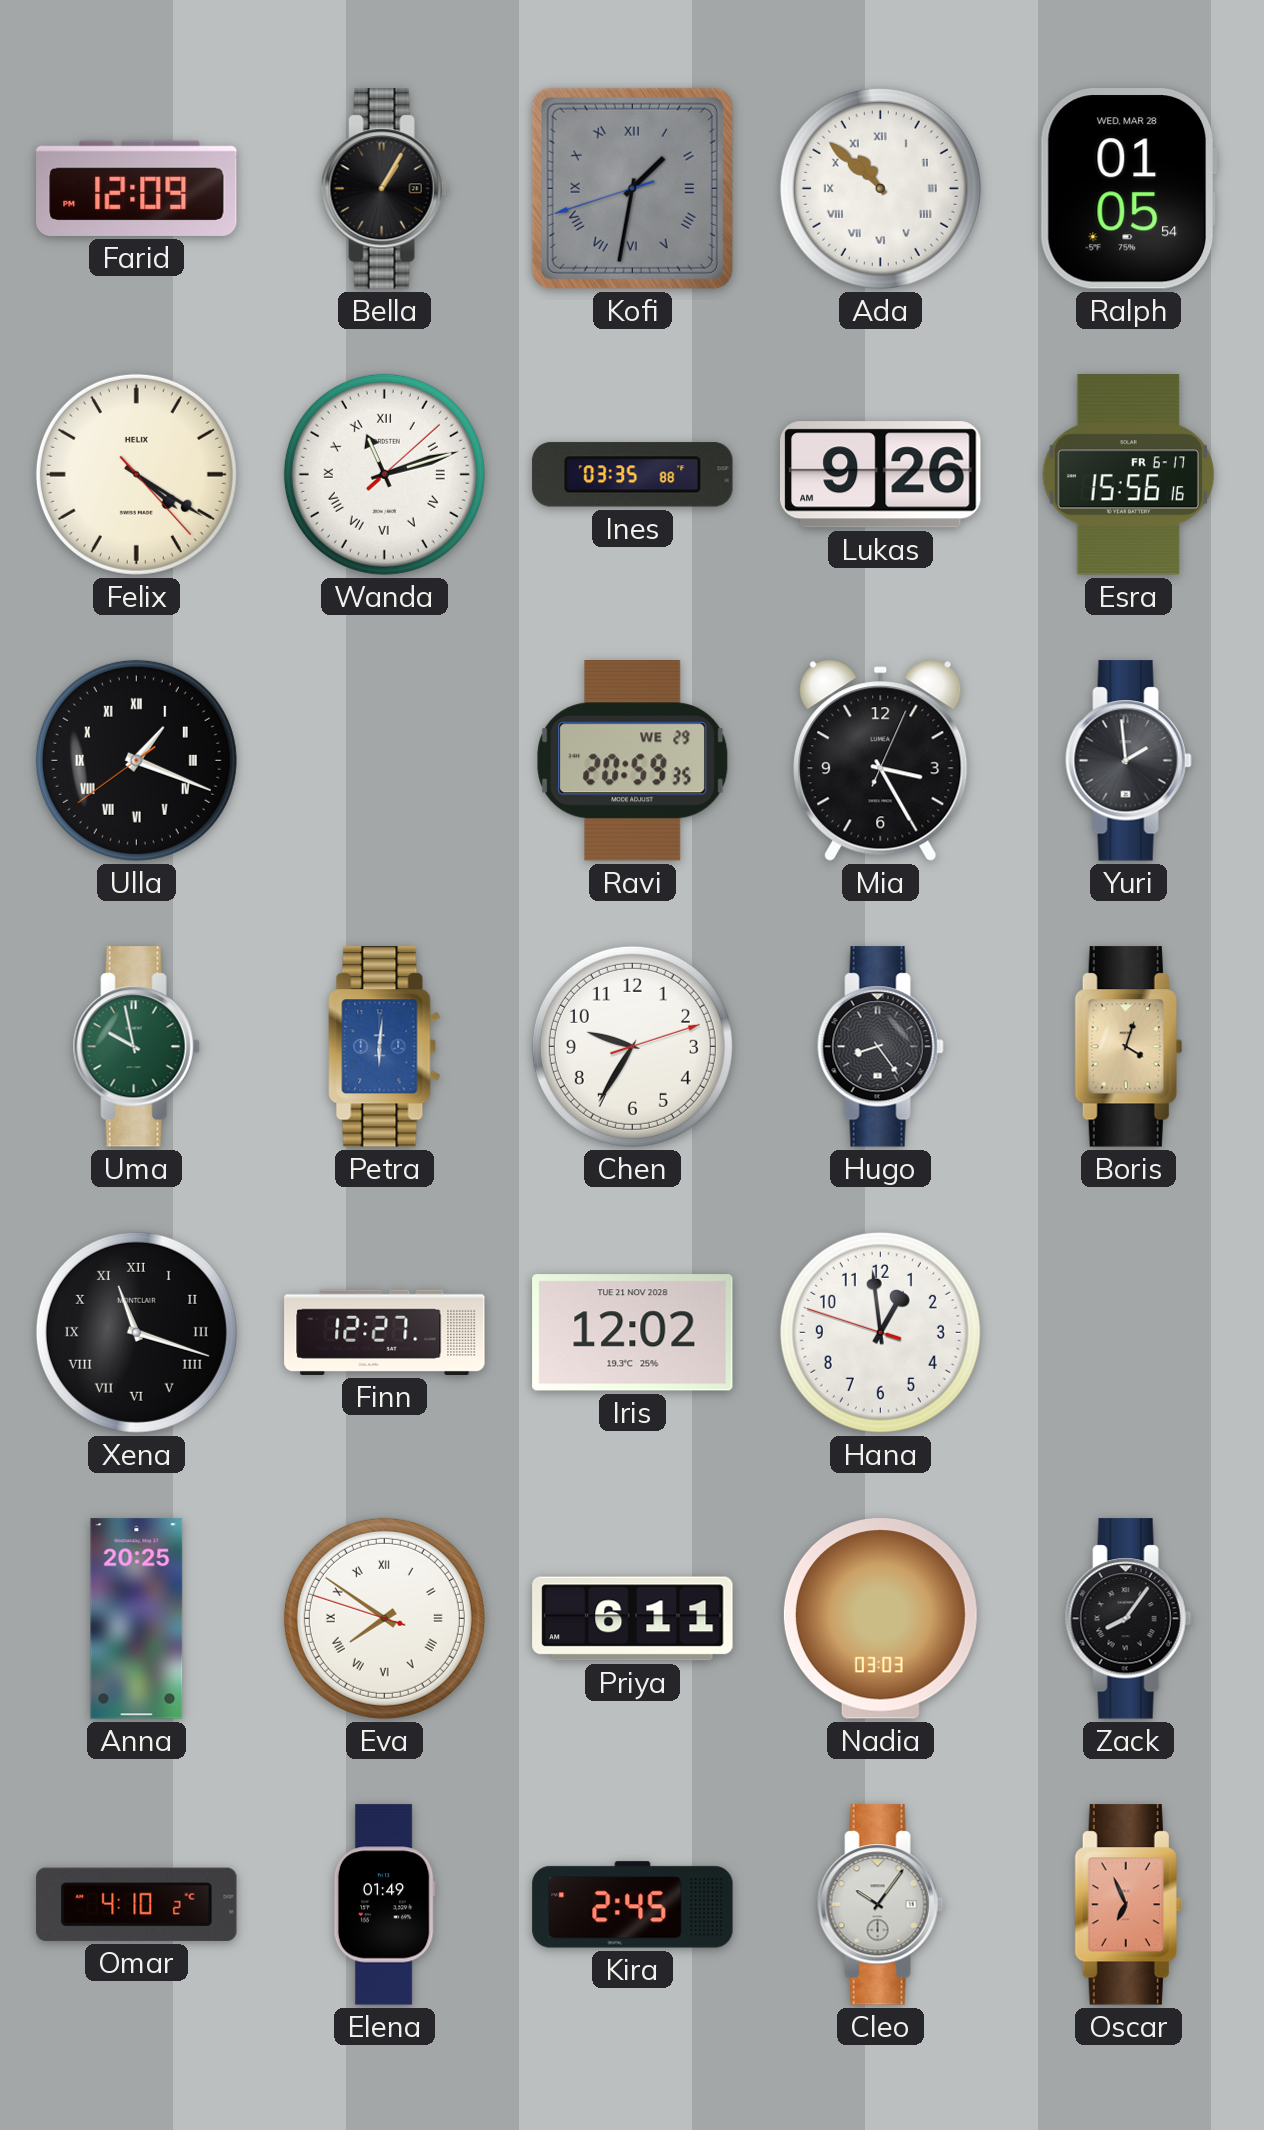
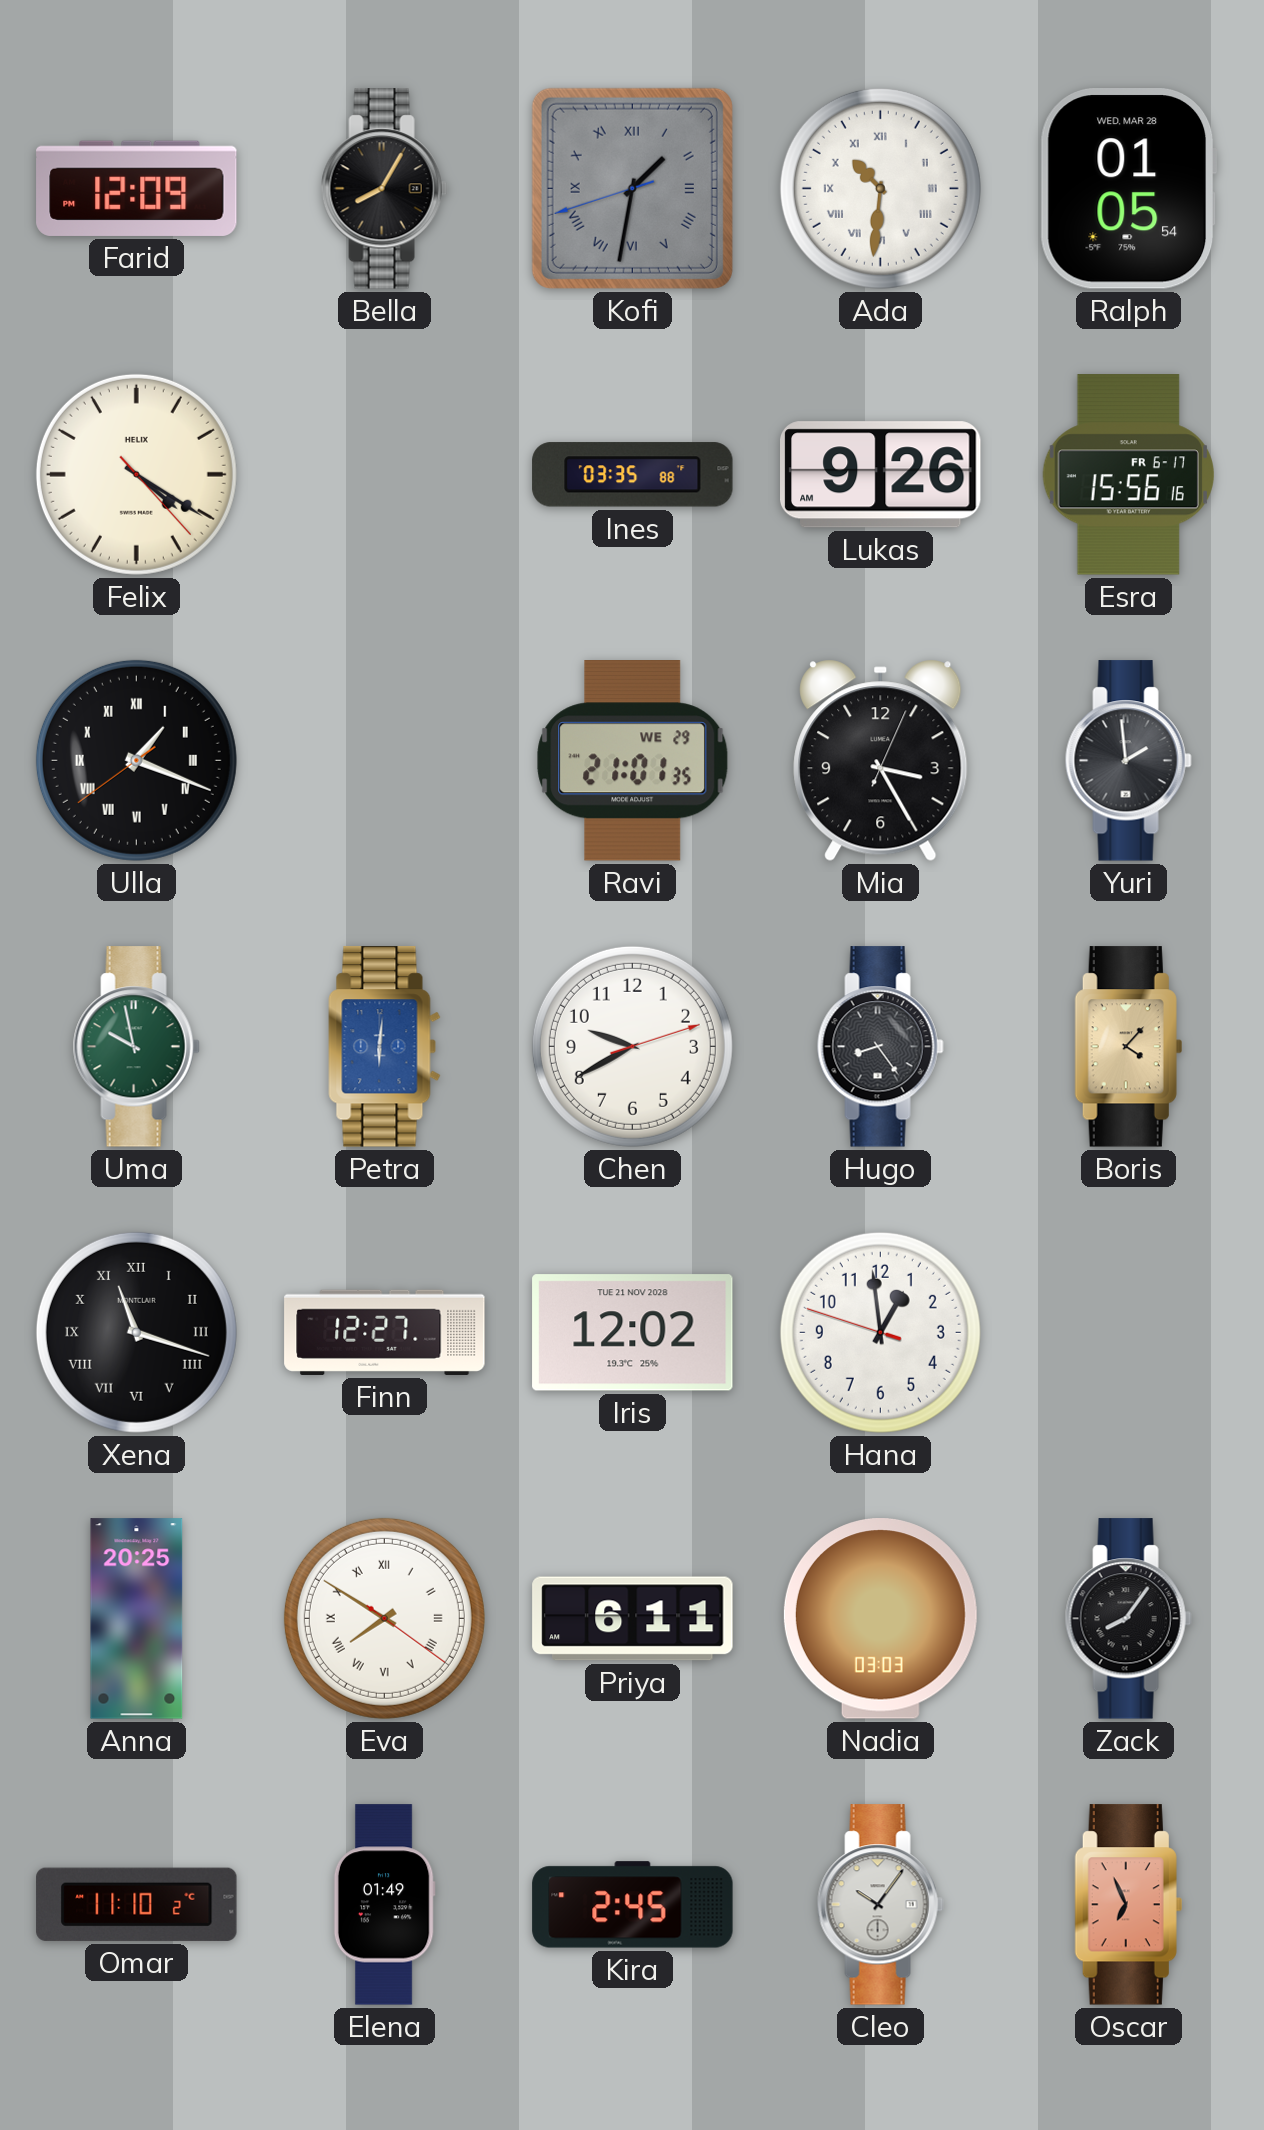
Bella: 1:05 -> 8:05 (384, 189)
Ada: 10:52 -> 10:31 (880, 188)
Wanda: 11:12 -> none (384, 474)
Ravi: 20:59 -> 21:01 (633, 761)
Chen: 9:35 -> 9:40 (632, 1046)
Boris: 4:03 -> 4:07 (1128, 1047)
Eva: 7:50:48 -> 7:50:21 (384, 1618)
Omar: 4:10 -> 11:10 (137, 1904)
